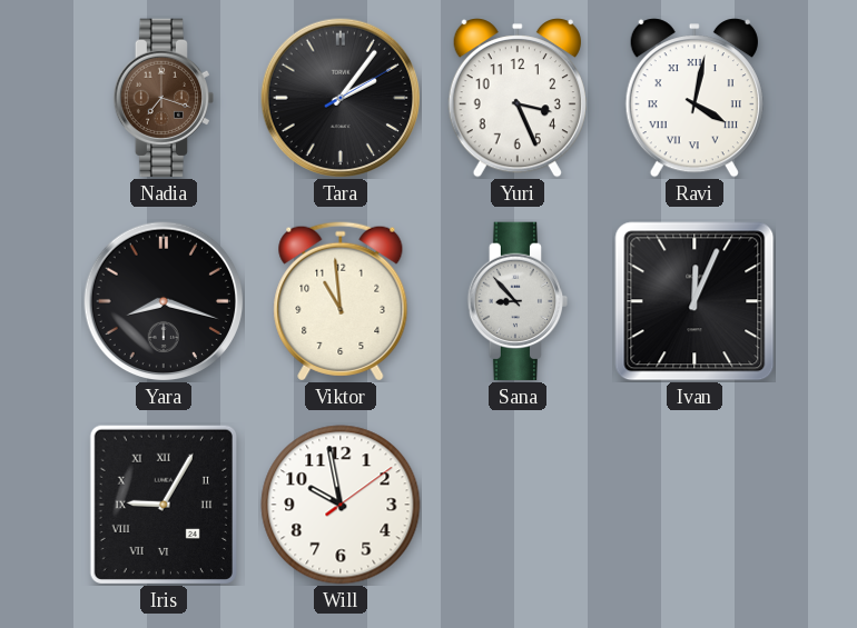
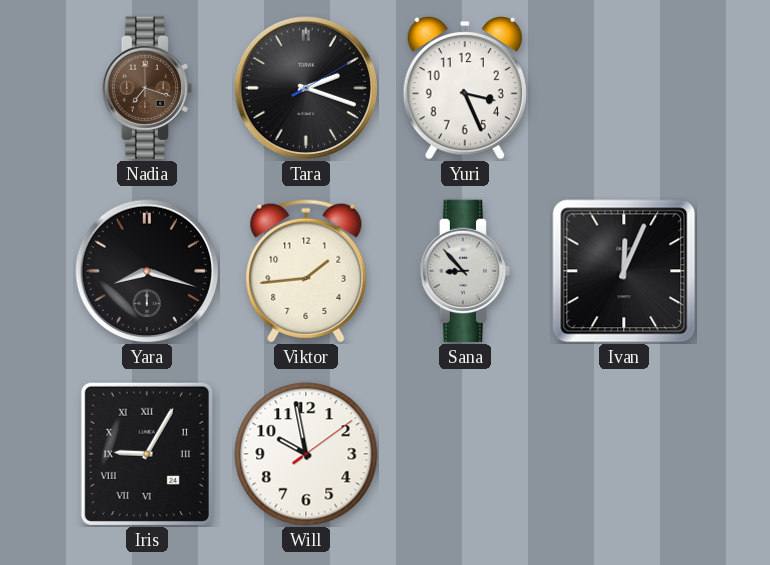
Tara: 2:06 -> 2:18 (306, 88)
Ravi: 4:02 -> none (695, 98)
Viktor: 10:59 -> 1:44 (306, 271)
